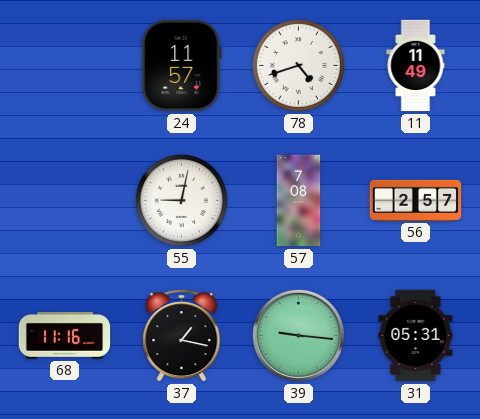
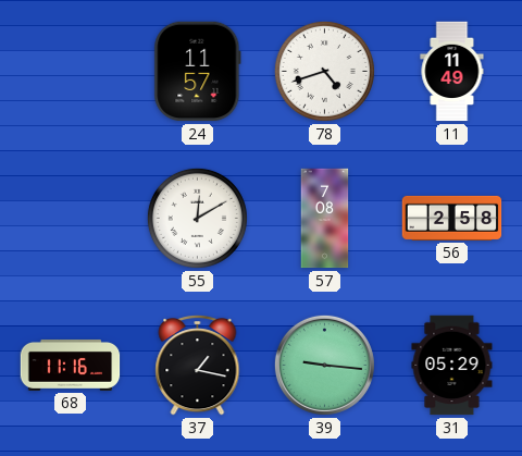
55: 9:02 -> 12:10 (197, 218)
56: 2:57 -> 2:58 (452, 218)
31: 05:31 -> 05:29 (452, 366)
